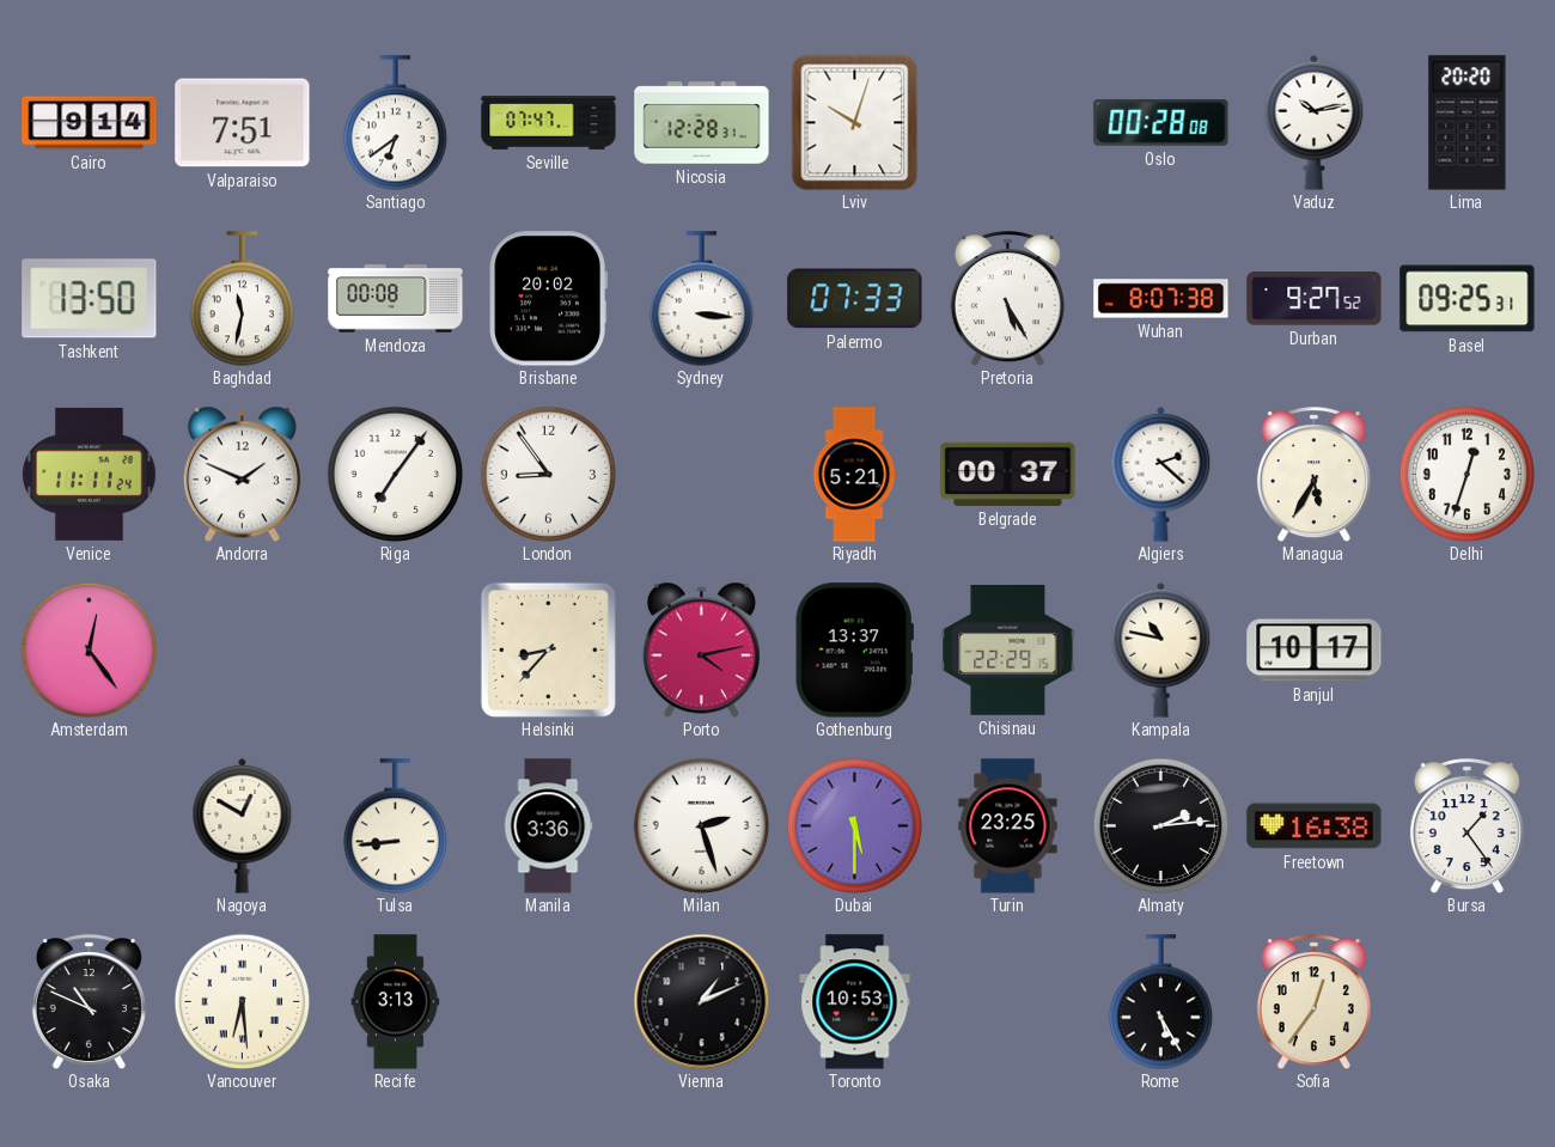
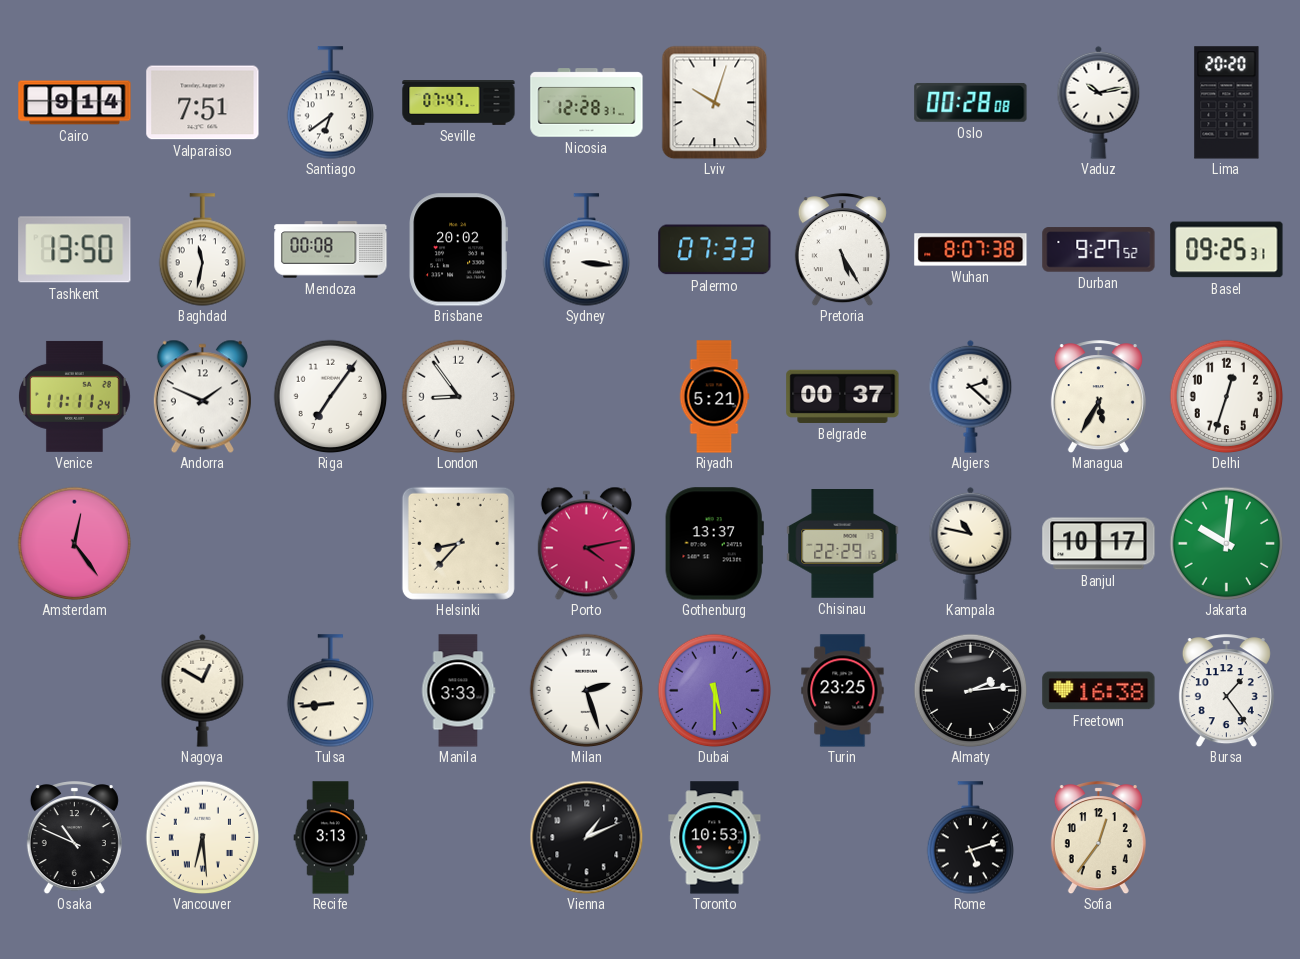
Jakarta: none -> 10:01 (1226, 543)
Manila: 3:36 -> 3:33 (458, 691)
Rome: 5:25 -> 5:12 (970, 838)
